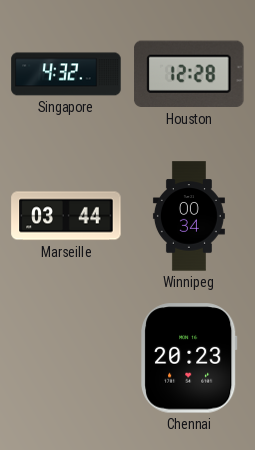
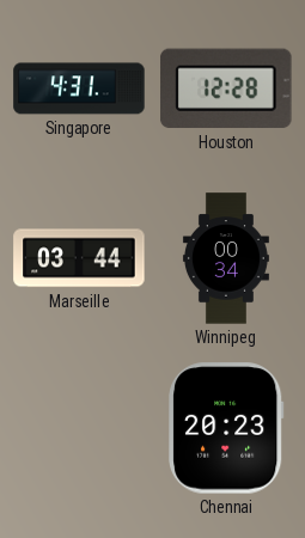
Singapore: 4:32 -> 4:31 (79, 88)
